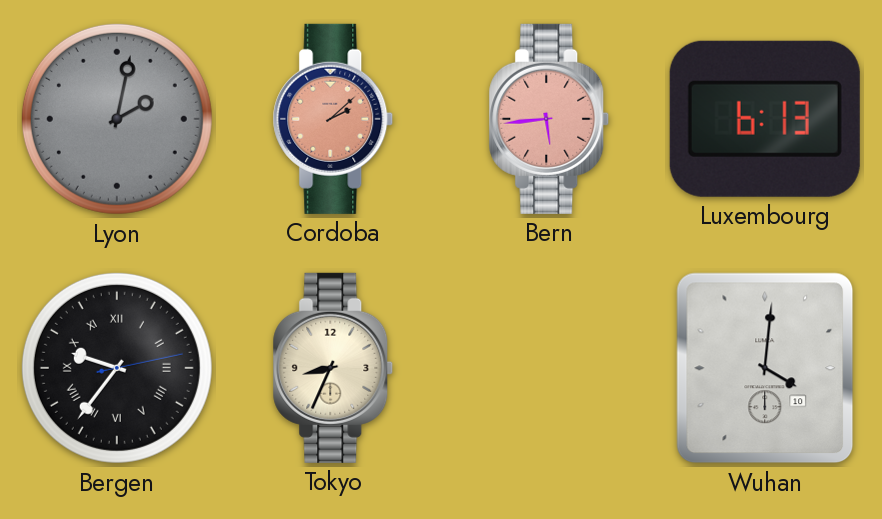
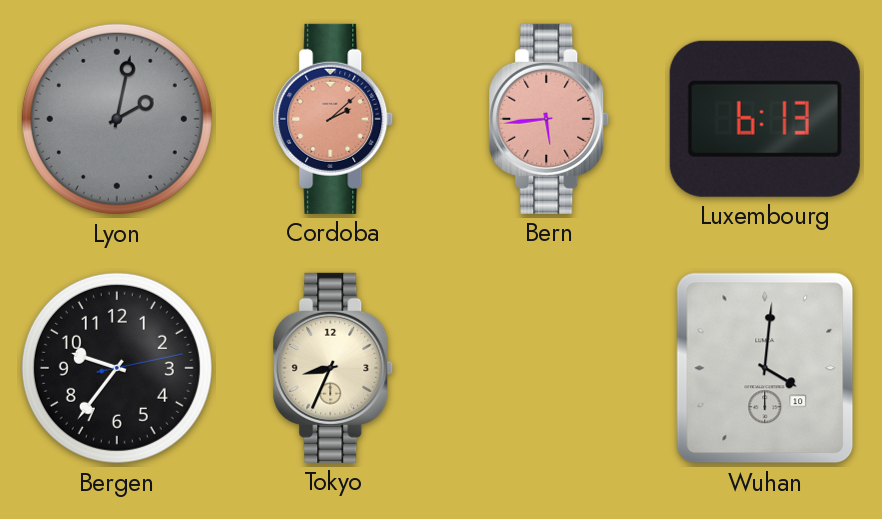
Bergen numerals: Roman -> Arabic (117, 368)
